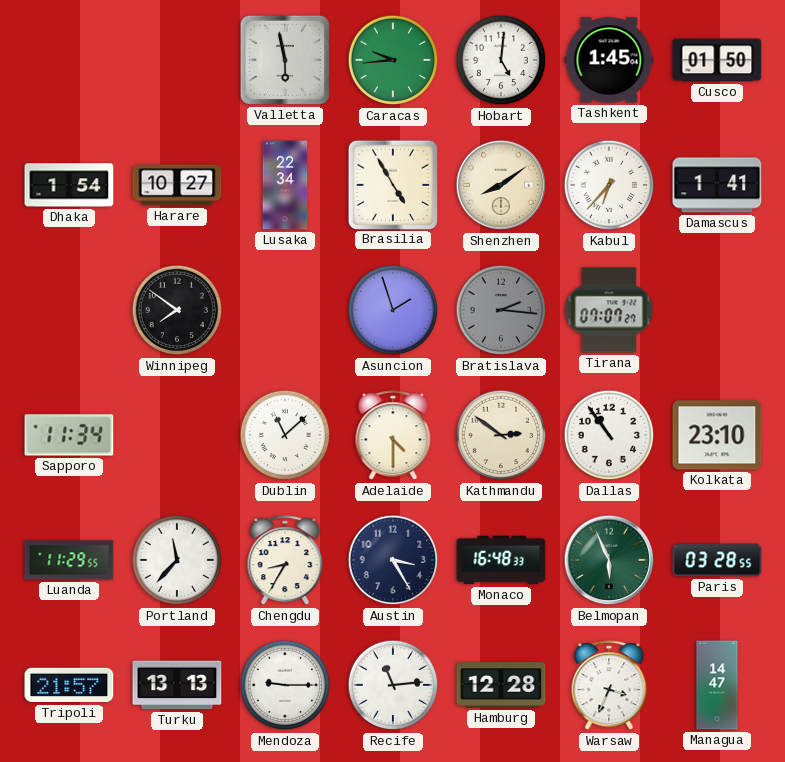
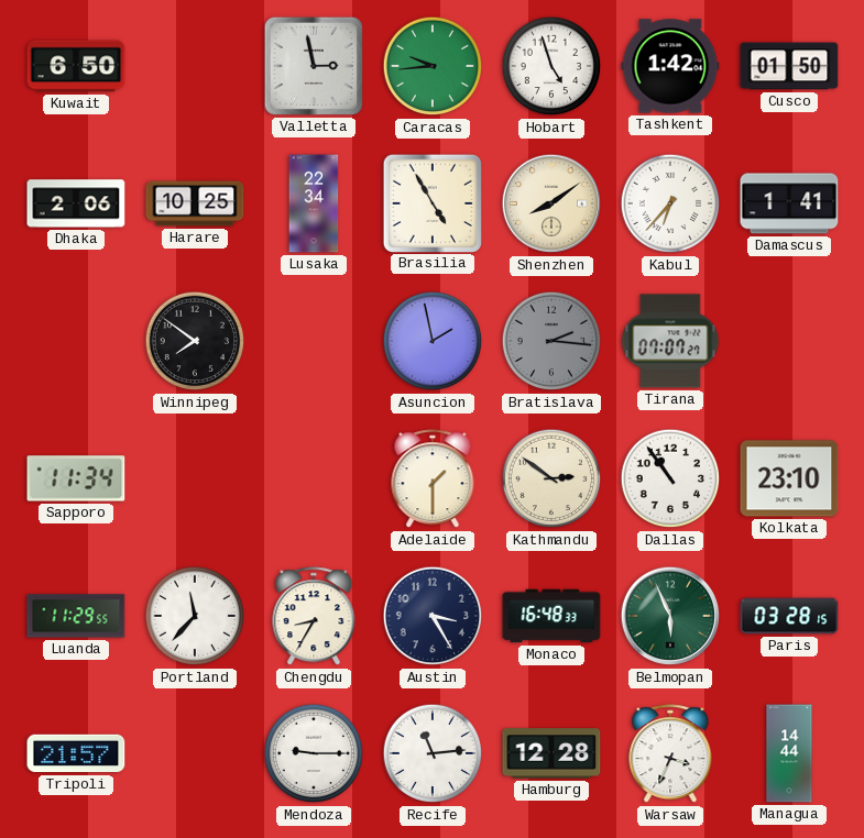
Kuwait: none -> 6:50 (76, 66)
Valletta: 5:58 -> 2:58 (314, 66)
Hobart: 5:01 -> 4:57 (551, 66)
Tashkent: 1:45 -> 1:42 (670, 66)
Dhaka: 1:54 -> 2:06 (76, 203)
Harare: 10:27 -> 10:25 (195, 203)
Asuncion: 1:57 -> 1:58 (433, 341)
Dublin: 11:08 -> none (285, 435)
Adelaide: 4:30 -> 1:30 (433, 479)
Paris: 03:28:55 -> 03:28:15 (789, 616)
Turku: 13:13 -> none (177, 685)
Managua: 14:47 -> 14:44 (789, 753)
